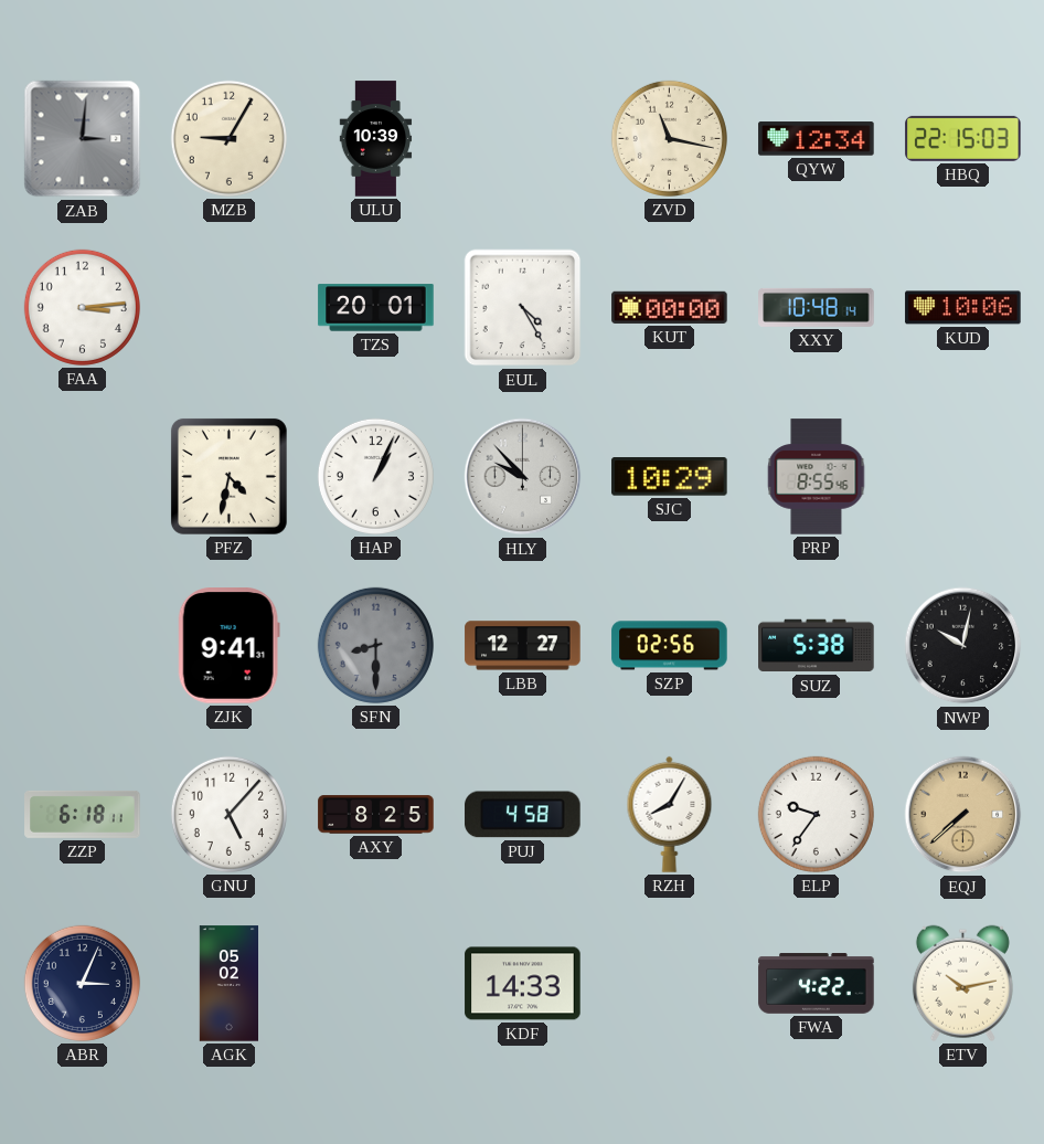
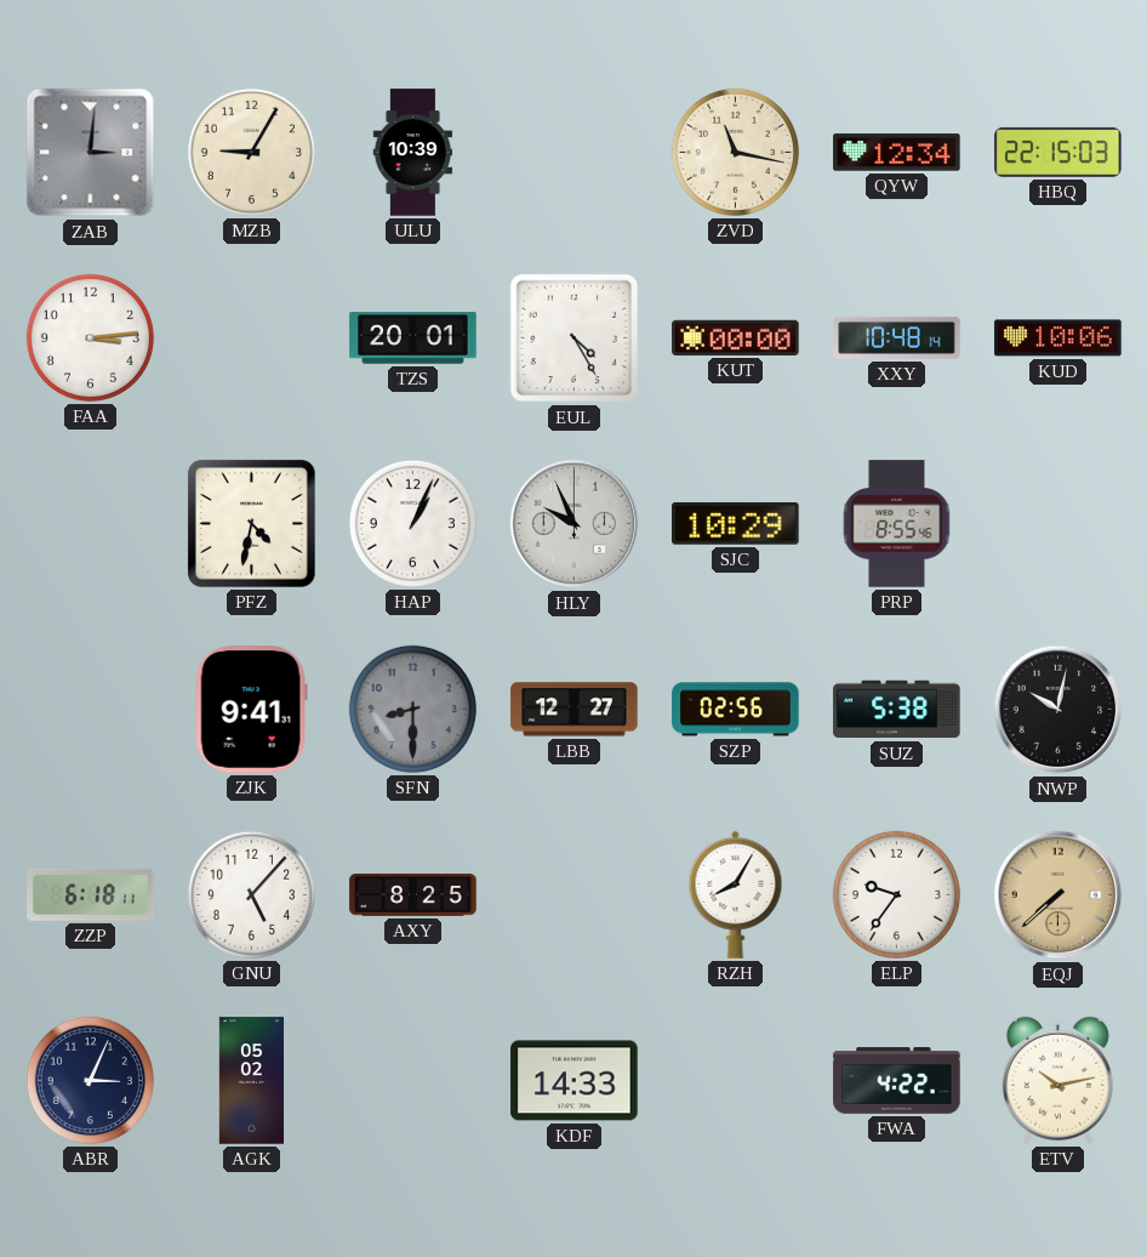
HLY: 9:53 -> 9:56 (575, 524)
PUJ: 4:58 -> none (523, 815)
